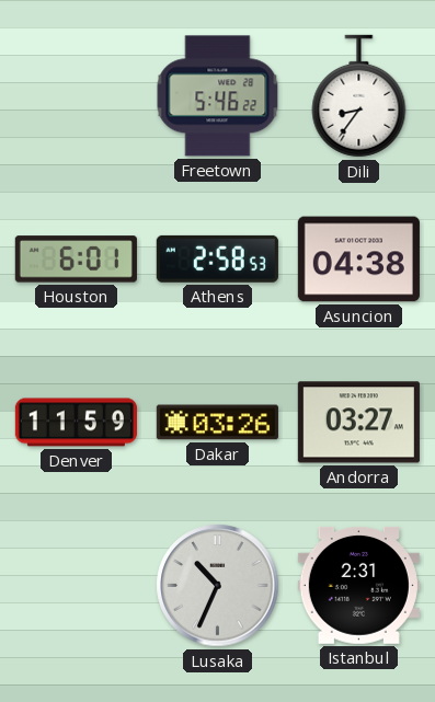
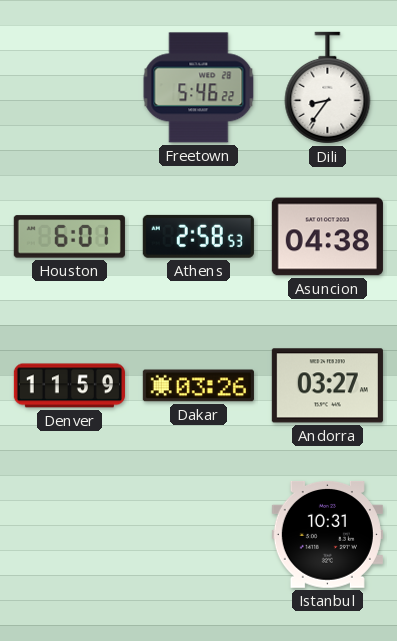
Lusaka: 10:34 -> none (218, 586)
Istanbul: 2:31 -> 10:31 (327, 535)
